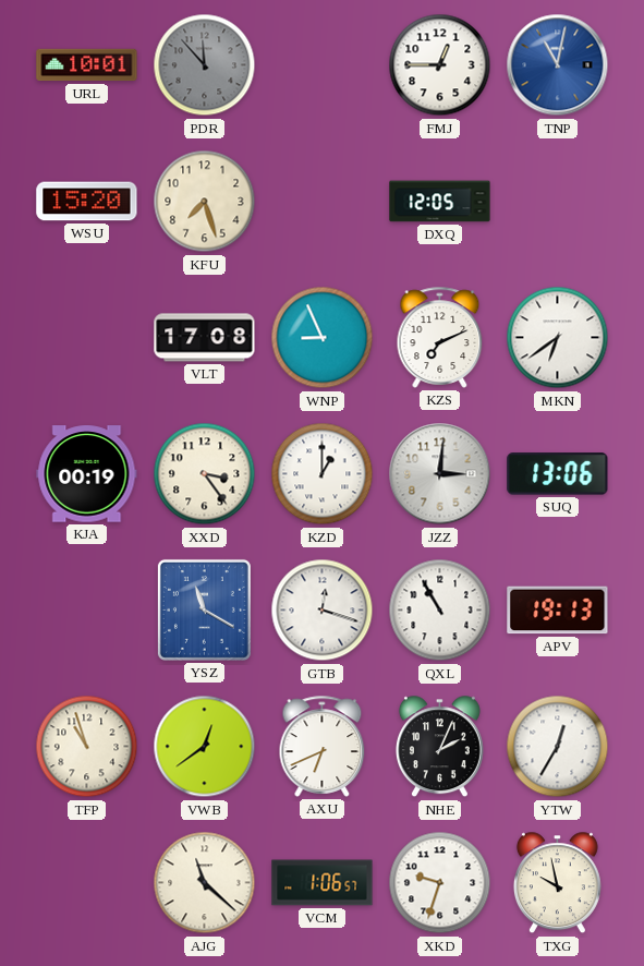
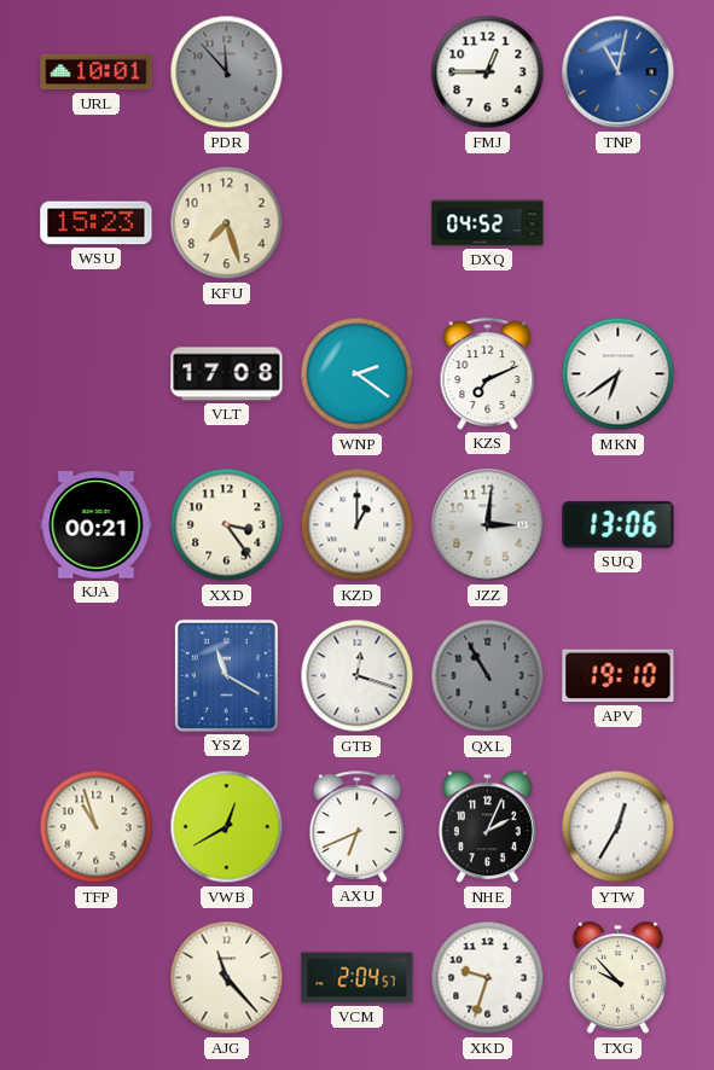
WSU: 15:20 -> 15:23 (97, 223)
DXQ: 12:05 -> 04:52 (488, 223)
WNP: 8:56 -> 2:21 (358, 374)
KJA: 00:19 -> 00:21 (97, 525)
QXL dial: white -> grey (488, 676)
APV: 19:13 -> 19:10 (619, 676)
VWB: 12:39 -> 12:40 (227, 827)
AJG: 11:22 -> 11:23 (227, 978)
VCM: 1:06 -> 2:04 (358, 978)
TXG: 9:58 -> 9:53 (617, 978)
